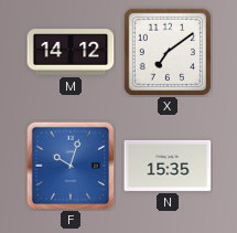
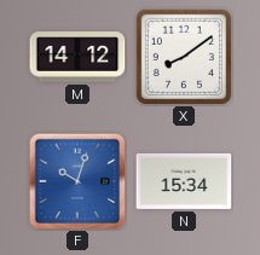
X: 7:09 -> 8:09 (183, 56)
N: 15:35 -> 15:34 (184, 181)
